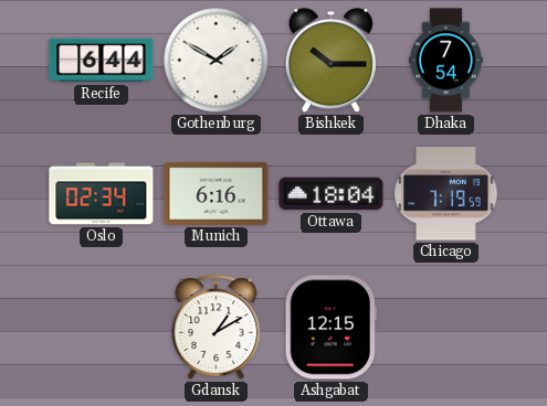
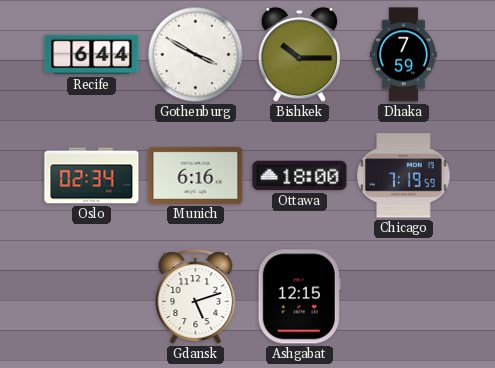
Gothenburg: 1:50 -> 3:50 (196, 55)
Dhaka: 7:54 -> 7:59 (403, 55)
Ottawa: 18:04 -> 18:00 (300, 176)
Gdansk: 1:10 -> 5:12 (196, 297)
